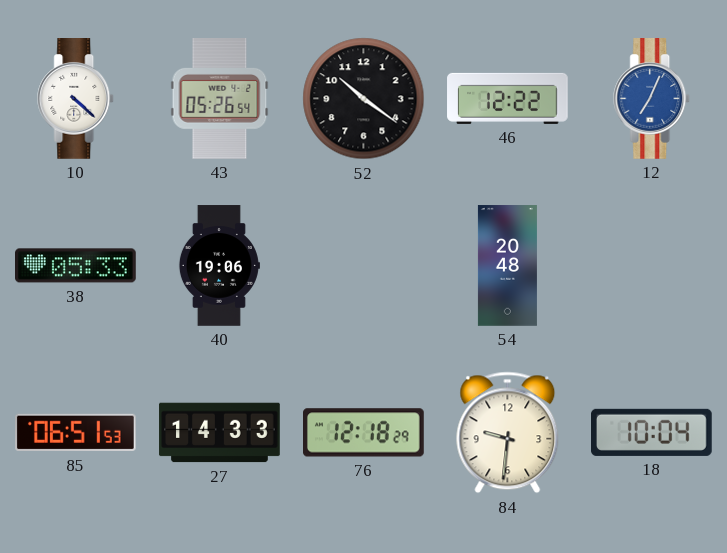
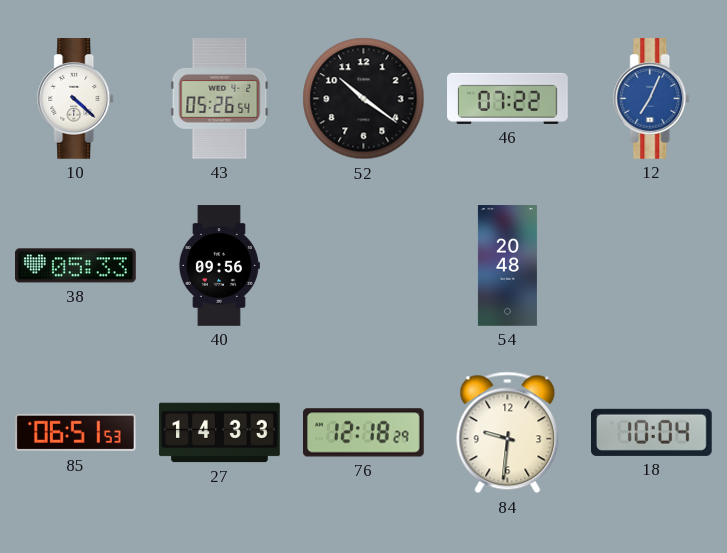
46: 12:22 -> 07:22 (508, 98)
40: 19:06 -> 09:56 (219, 266)
